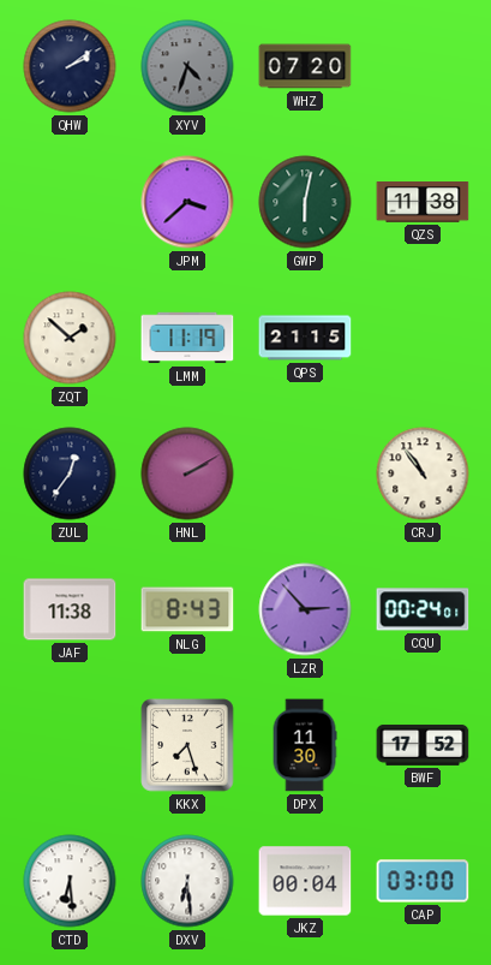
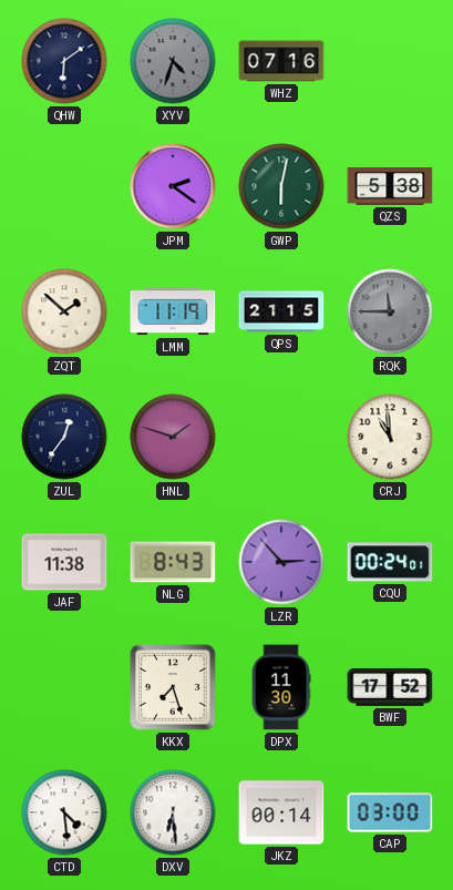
QHW: 2:09 -> 6:09 (64, 61)
WHZ: 07:20 -> 07:16 (281, 61)
JPM: 3:38 -> 2:21 (173, 186)
QZS: 11:38 -> 5:38 (390, 187)
RQK: none -> 11:45 (390, 311)
HNL: 2:10 -> 1:48 (173, 437)
CRJ: 10:54 -> 10:59 (390, 437)
CTD: 6:29 -> 4:29 (64, 812)
JKZ: 00:04 -> 00:14 (281, 812)
